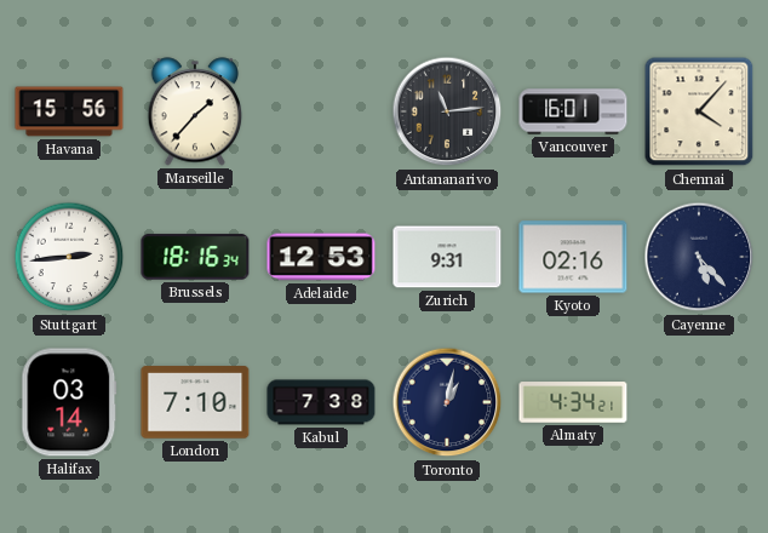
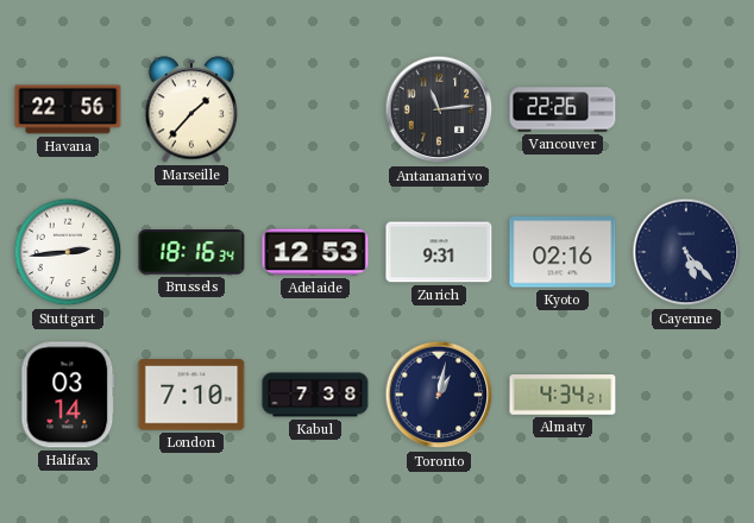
Havana: 15:56 -> 22:56 (68, 109)
Vancouver: 16:01 -> 22:26 (563, 109)
Chennai: 4:07 -> none (699, 111)
